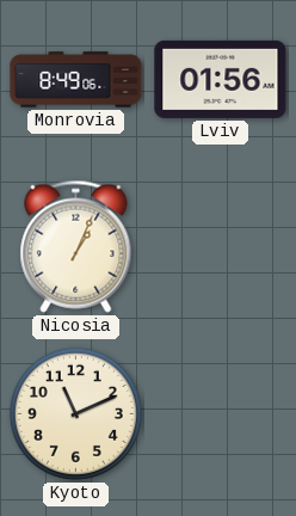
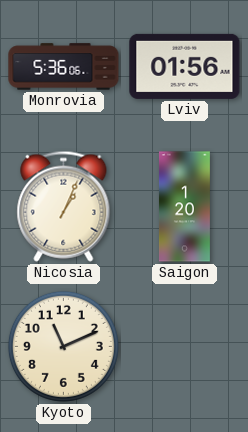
Monrovia: 8:49 -> 5:36 (64, 67)
Saigon: none -> 1:20 (184, 207)
